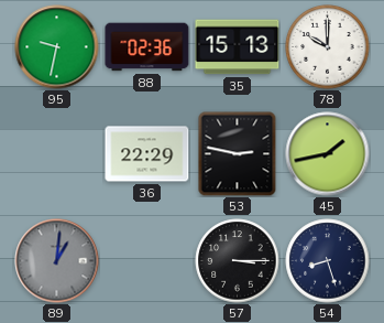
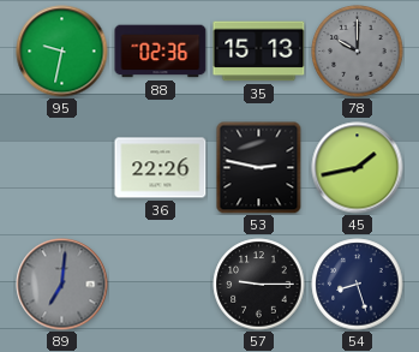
78 dial: white -> grey (358, 52)
36: 22:29 -> 22:26 (161, 168)
89: 1:01 -> 7:01 (62, 285)
57: 3:15 -> 9:15 (259, 285)
